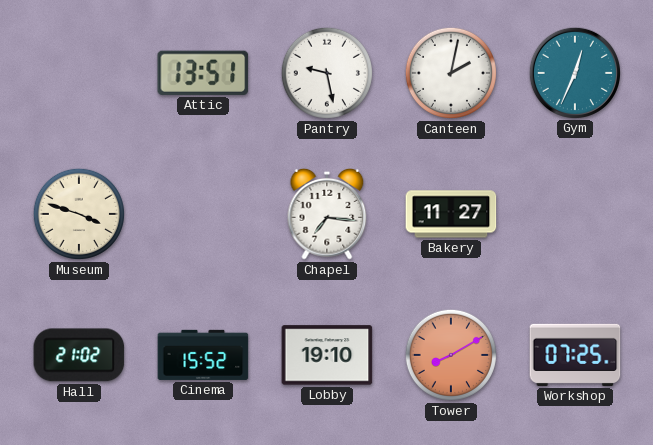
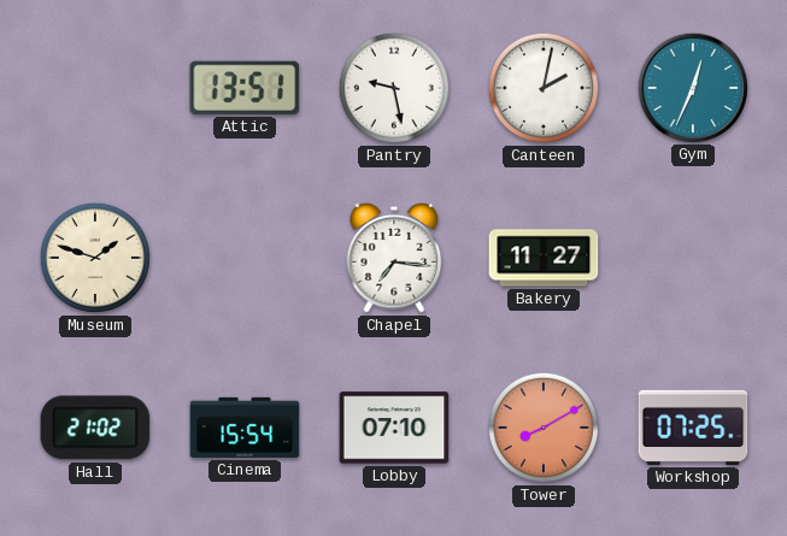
Museum: 3:48 -> 1:48 (95, 258)
Cinema: 15:52 -> 15:54 (245, 428)
Lobby: 19:10 -> 07:10 (394, 428)
